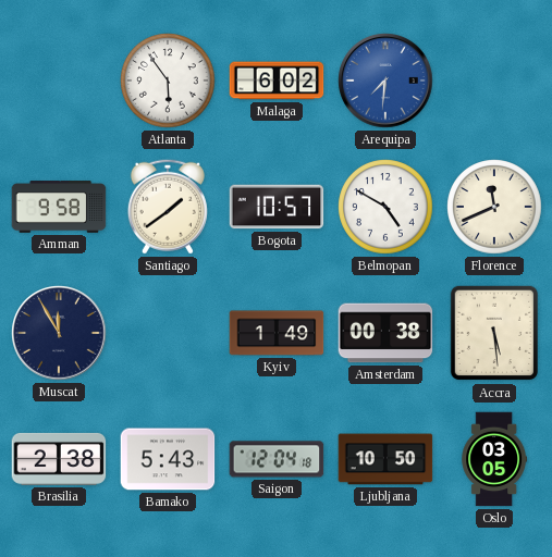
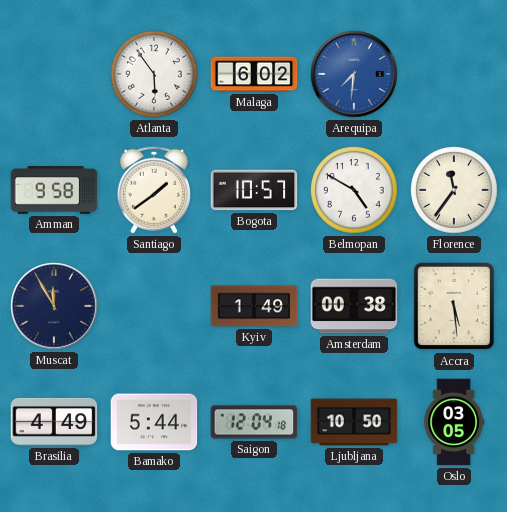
Florence: 11:41 -> 11:36 (454, 190)
Brasilia: 2:38 -> 4:49 (54, 422)
Bamako: 5:43 -> 5:44 (154, 422)
